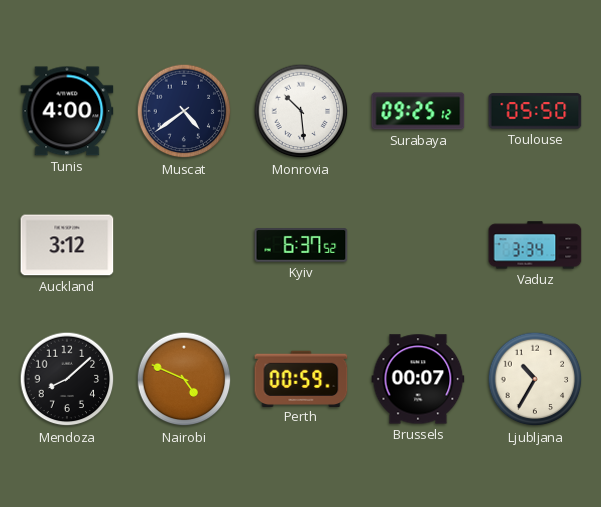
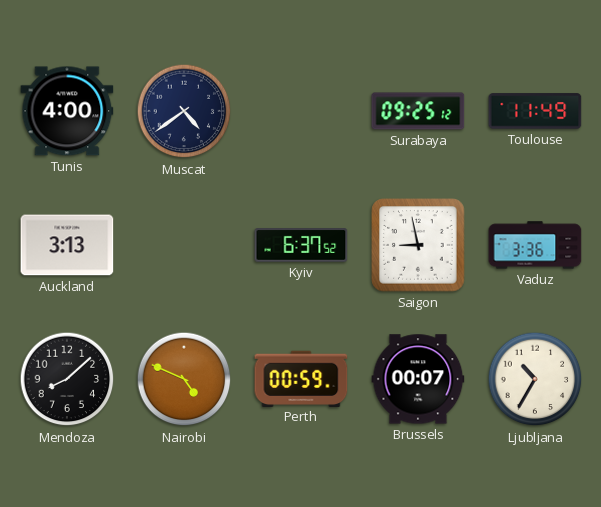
Monrovia: 10:29 -> none (301, 111)
Toulouse: 05:50 -> 11:49 (535, 111)
Auckland: 3:12 -> 3:13 (67, 245)
Saigon: none -> 8:58 (418, 245)
Vaduz: 3:34 -> 3:36 (535, 245)
